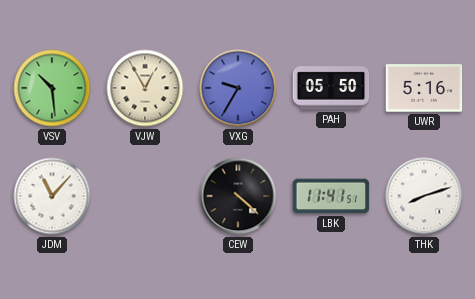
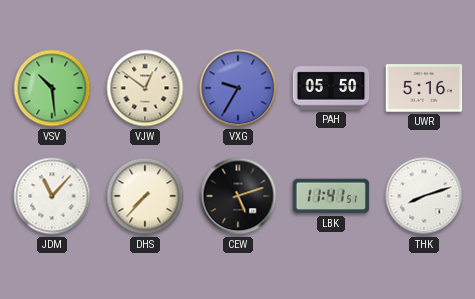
VJW: 12:55 -> 12:51 (145, 88)
DHS: none -> 7:37 (145, 196)
CEW: 4:22 -> 5:12 (238, 196)
